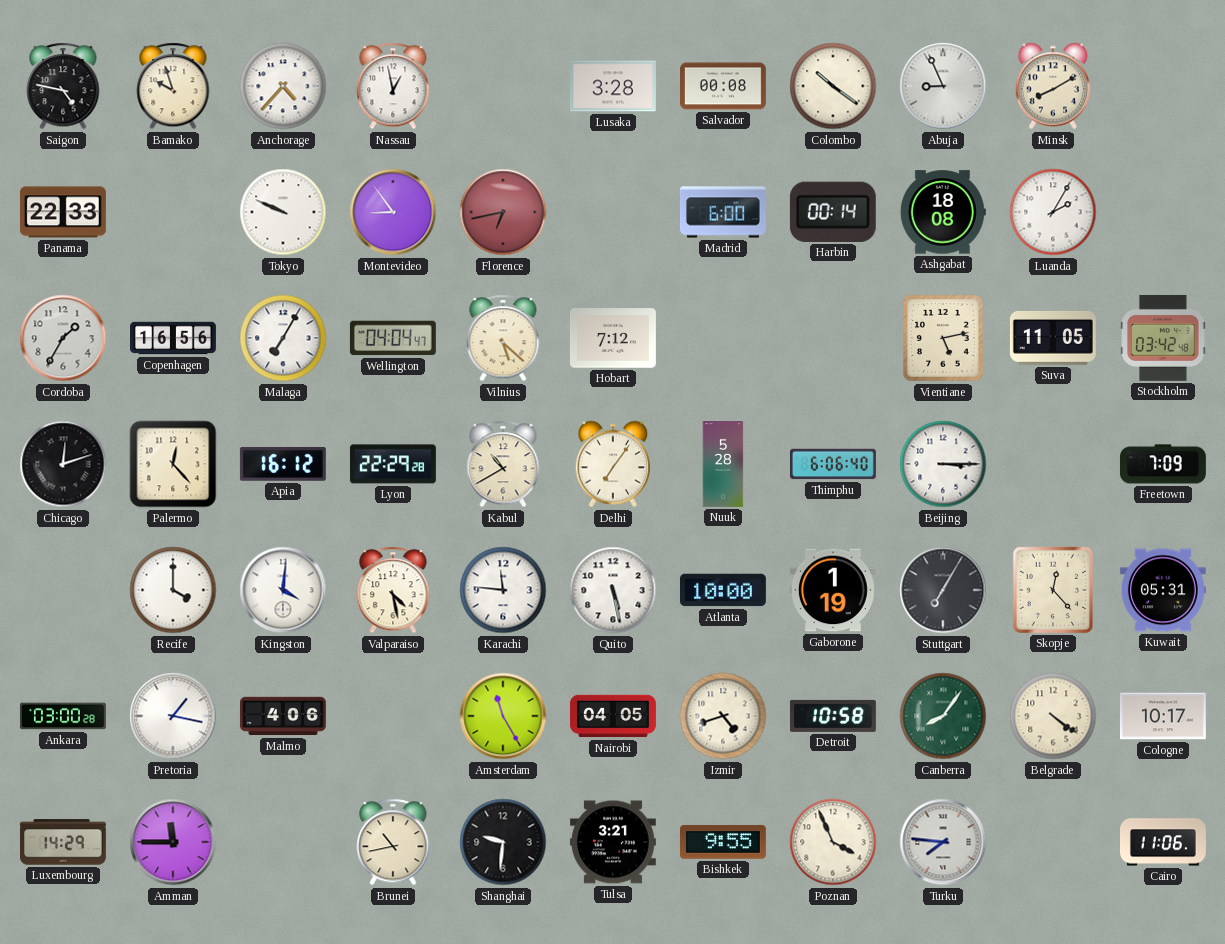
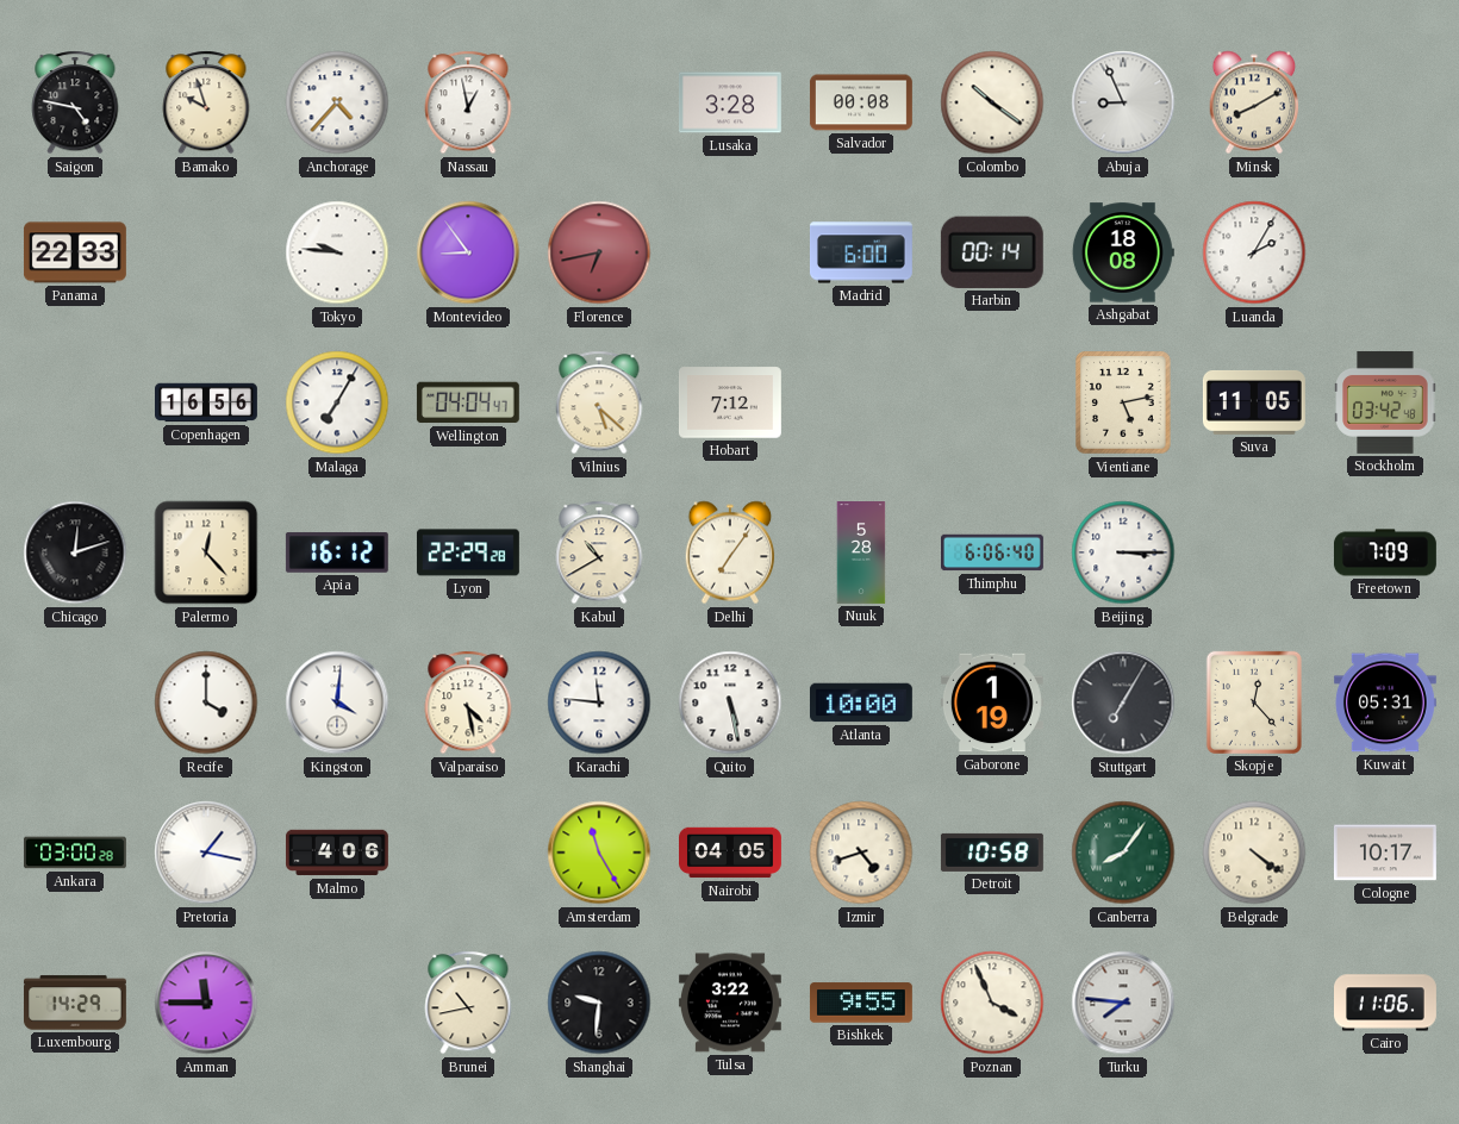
Tokyo: 9:49 -> 9:46 (337, 252)
Cordoba: 1:35 -> none (63, 338)
Tulsa: 3:21 -> 3:22 (730, 1003)
